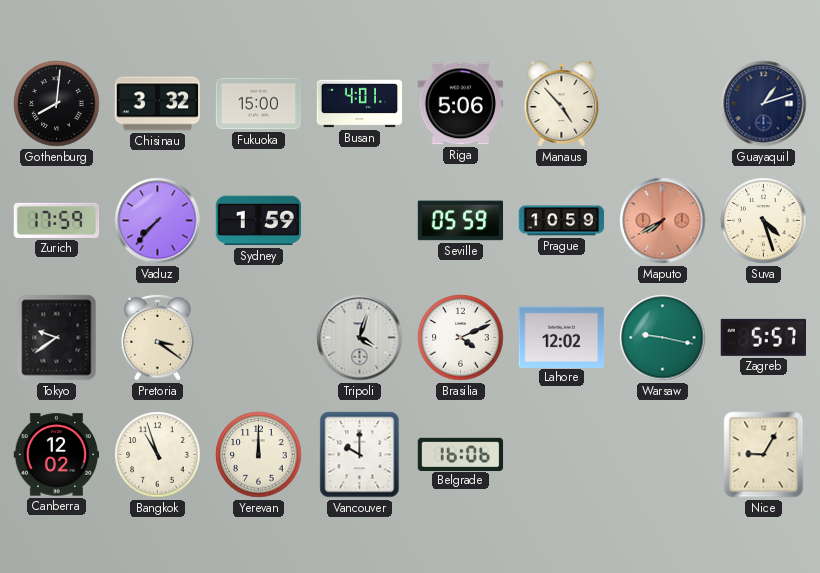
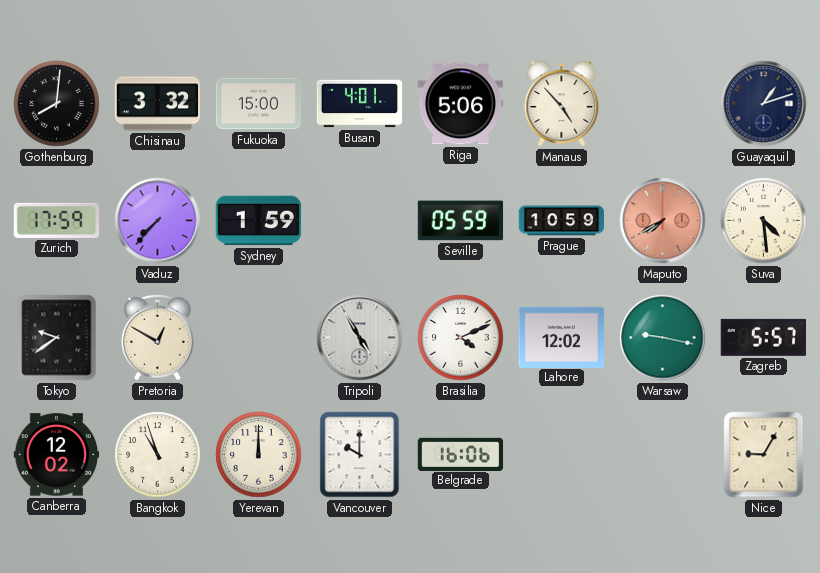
Suva: 4:27 -> 4:29 (764, 221)
Pretoria: 3:21 -> 12:50 (158, 337)
Tripoli: 4:03 -> 4:55 (360, 338)
